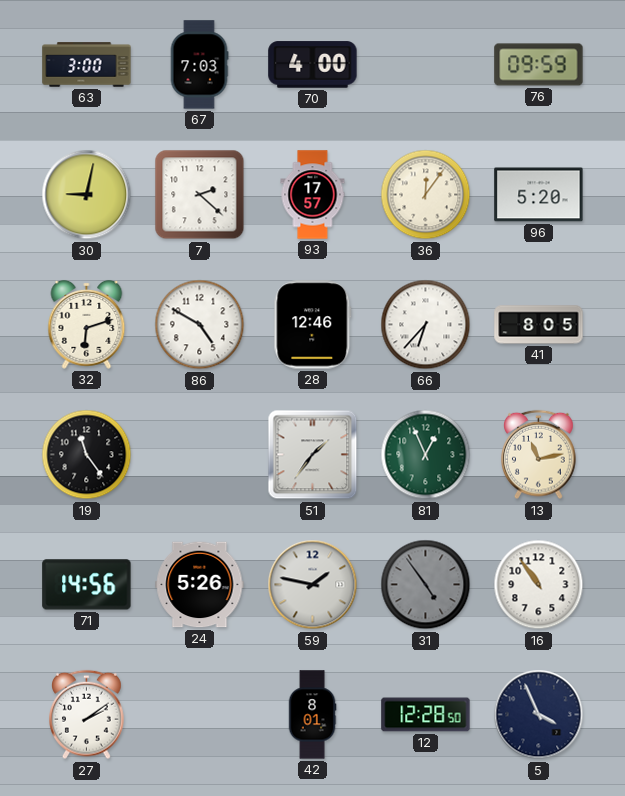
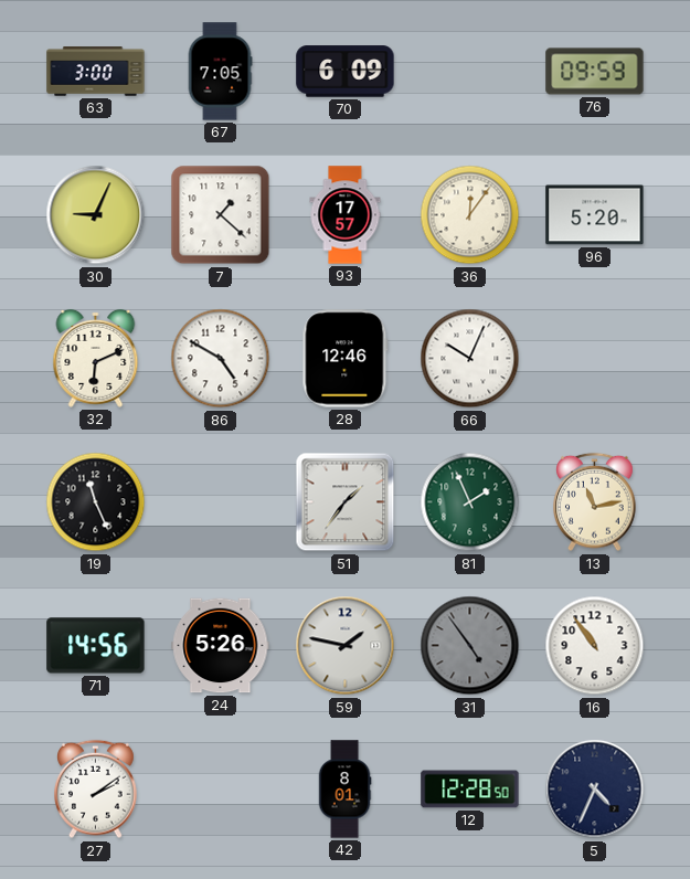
67: 7:03 -> 7:05 (220, 72)
70: 4:00 -> 6:09 (346, 72)
30: 9:02 -> 9:04 (96, 215)
7: 2:22 -> 1:22 (221, 215)
32: 6:12 -> 6:11 (96, 358)
66: 6:37 -> 10:04 (470, 359)
41: 8:05 -> none (539, 325)
19: 11:24 -> 11:26 (96, 502)
81: 12:56 -> 1:56 (470, 502)
5: 3:56 -> 4:34 (595, 790)
